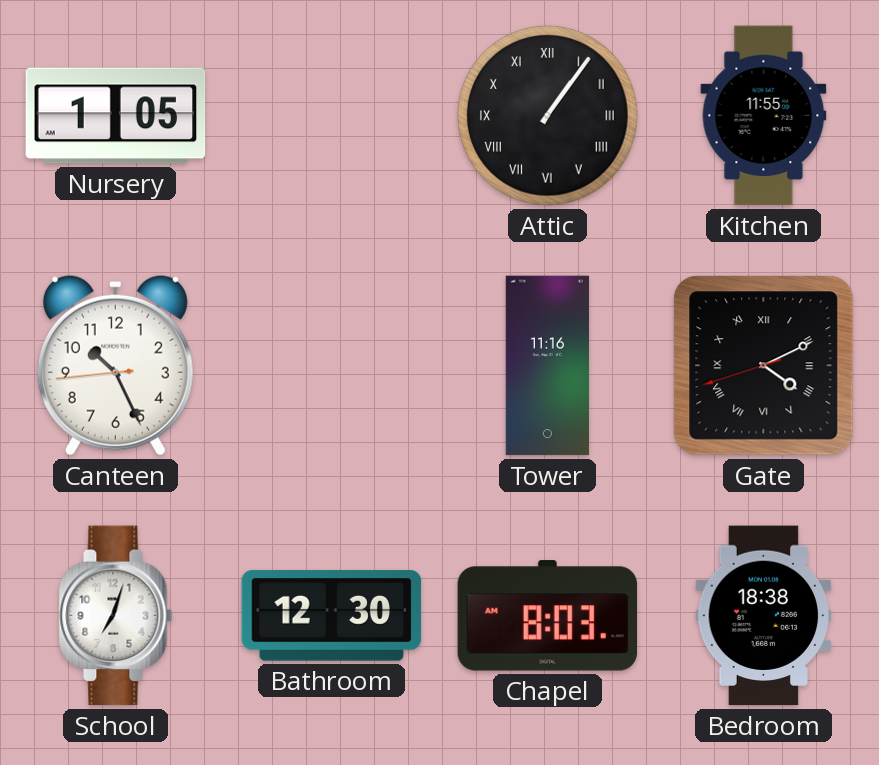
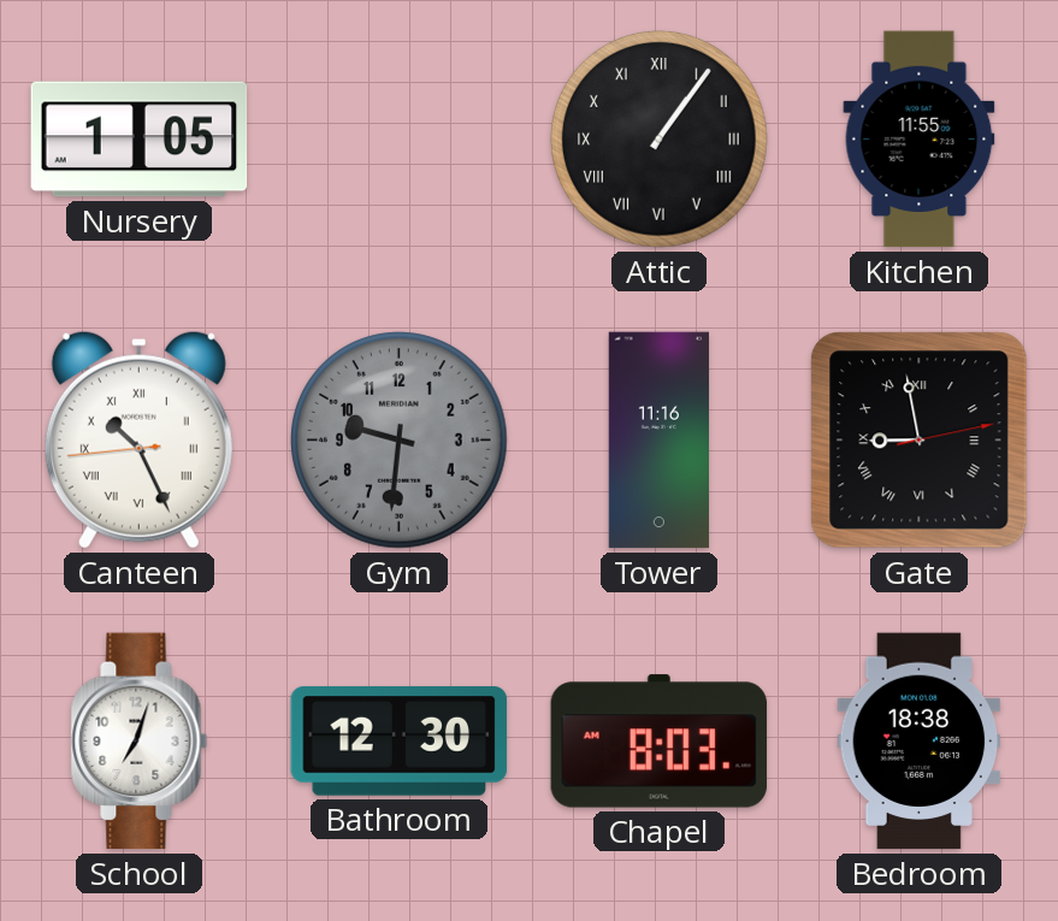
Canteen numerals: Arabic -> Roman (138, 439)
Gym: none -> 9:31 (400, 441)
Gate: 4:10 -> 8:58 (920, 441)
